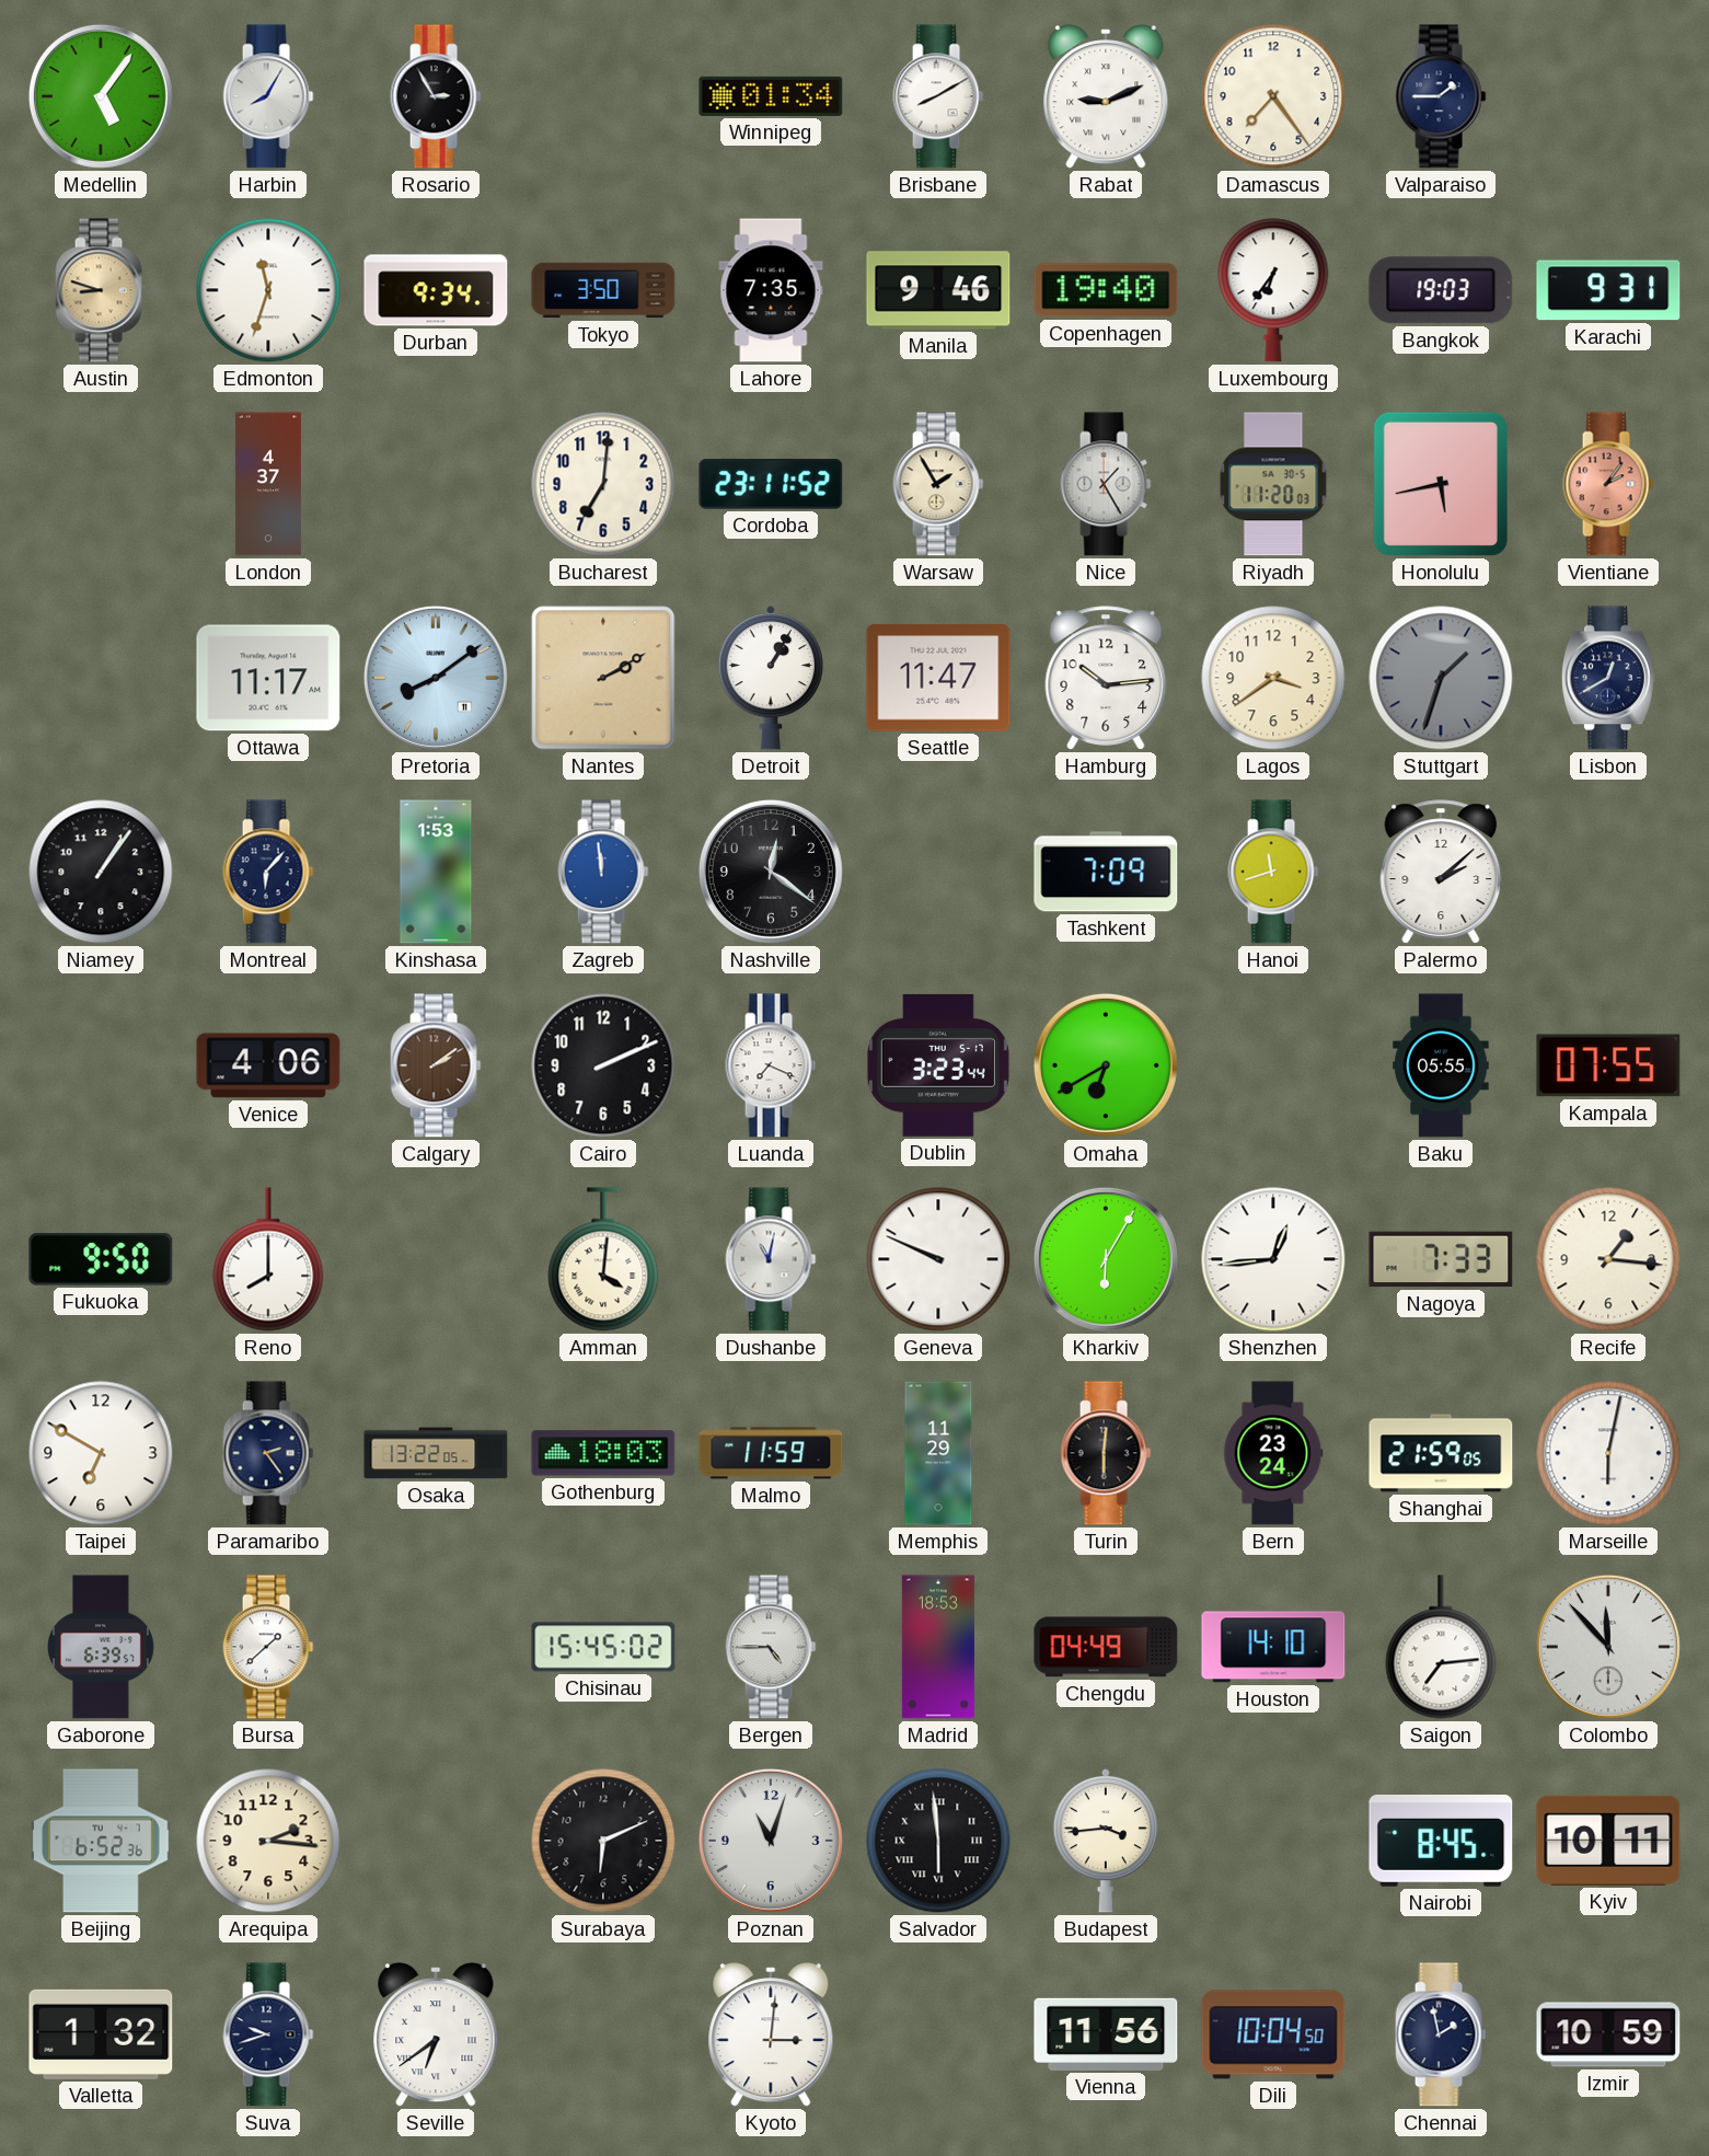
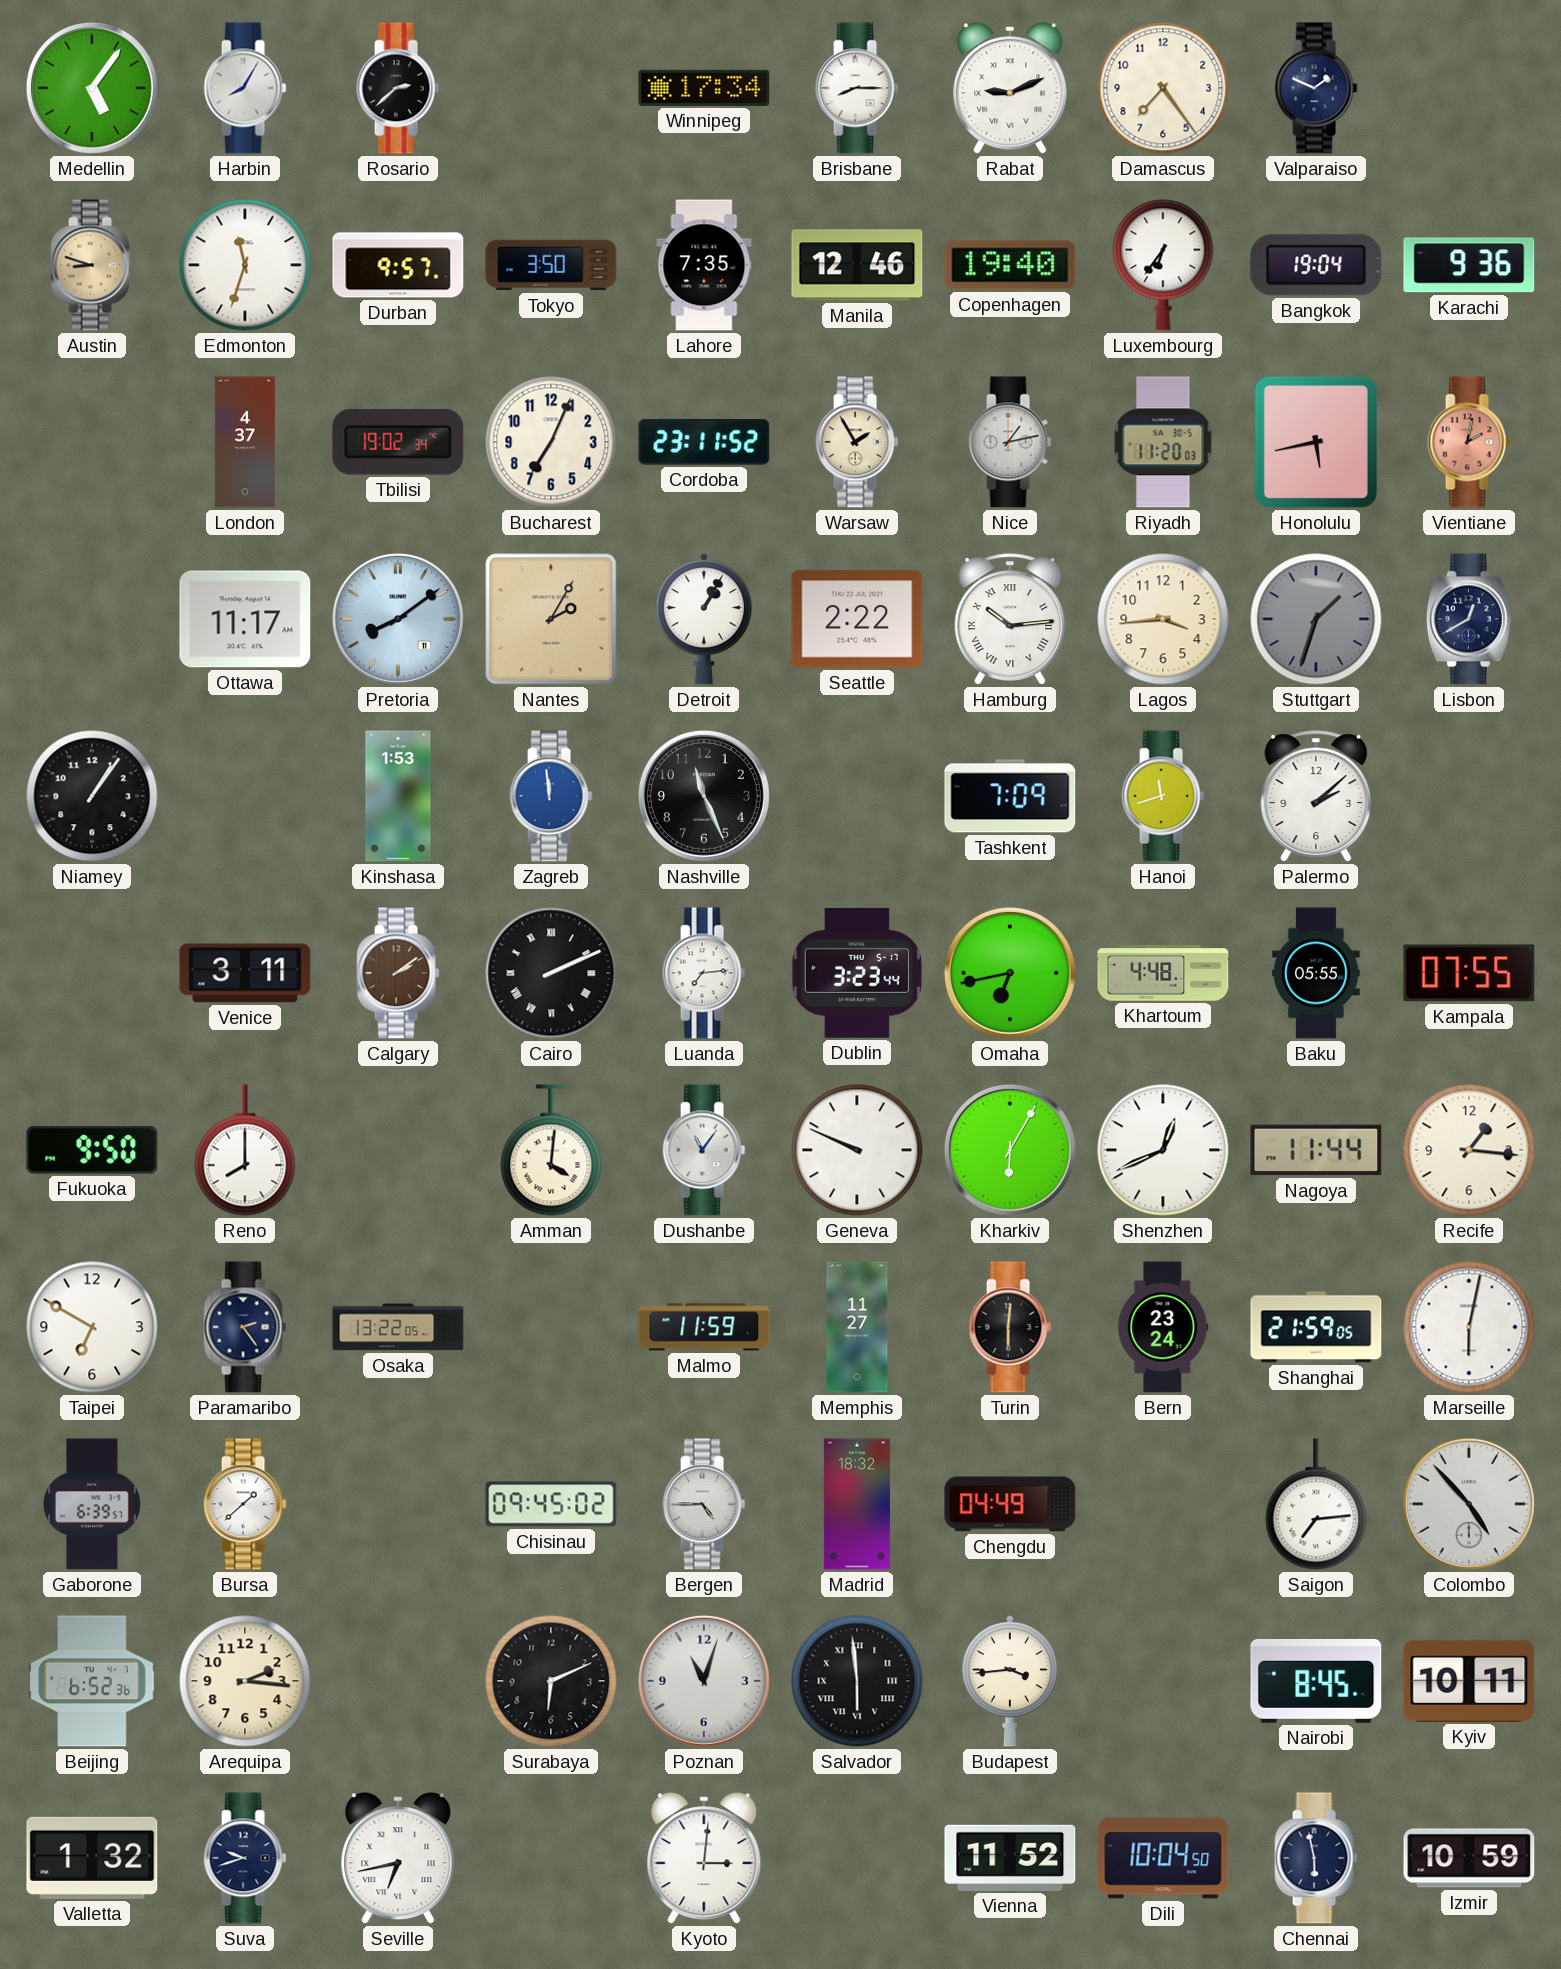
Rosario: 2:55 -> 2:38 (398, 88)
Winnipeg: 01:34 -> 17:34 (704, 88)
Brisbane: 8:10 -> 8:15 (857, 88)
Valparaiso: 1:45 -> 1:49 (1316, 88)
Durban: 9:34 -> 9:57 (398, 265)
Manila: 9:46 -> 12:46 (857, 265)
Bangkok: 19:03 -> 19:04 (1316, 265)
Karachi: 9:31 -> 9:36 (1469, 265)
Tbilisi: none -> 19:02 (398, 443)
Bucharest: 7:01 -> 7:04 (551, 442)
Nice: 1:25 -> 1:13 (1010, 442)
Vientiane: 2:06 -> 2:02 (1469, 442)
Nantes: 2:10 -> 2:05 (551, 619)
Seattle: 11:47 -> 2:22 (857, 619)
Hamburg numerals: Arabic -> Roman (1010, 619)
Lagos: 3:39 -> 3:44 (1163, 619)
Montreal: 6:07 -> none (268, 872)
Nashville: 12:21 -> 11:26 (704, 796)
Venice: 4:06 -> 3:11 (245, 973)
Cairo numerals: Arabic -> Roman (551, 973)
Luanda: 7:19 -> 7:14 (704, 973)
Omaha: 6:40 -> 6:43 (1010, 973)
Khartoum: none -> 4:48 (1163, 973)
Dushanbe: 11:02 -> 11:06 (704, 1150)
Shenzhen: 12:44 -> 12:41 (1163, 1150)
Nagoya: 7:33 -> 11:44 (1316, 1150)
Gothenburg: 18:03 -> none (603, 1453)
Memphis: 11:29 -> 11:27 (857, 1327)
Chisinau: 15:45 -> 09:45 (551, 1504)
Madrid: 18:53 -> 18:32 (857, 1504)
Houston: 14:10 -> none (1273, 1647)
Colombo: 11:53 -> 4:53 (1469, 1504)
Seville: 6:39 -> 6:43 (398, 1858)
Vienna: 11:56 -> 11:52 (1010, 1858)
Chennai: 1:58 -> 5:58 (1316, 1858)
